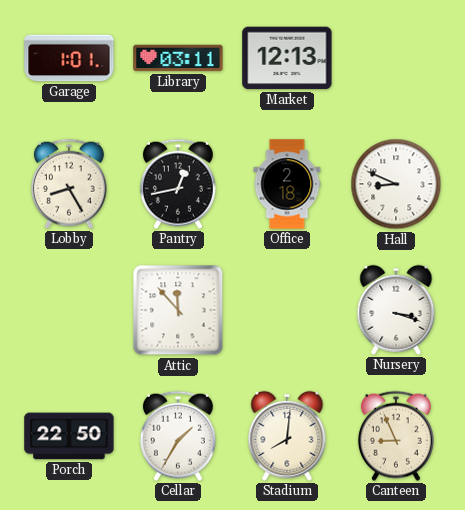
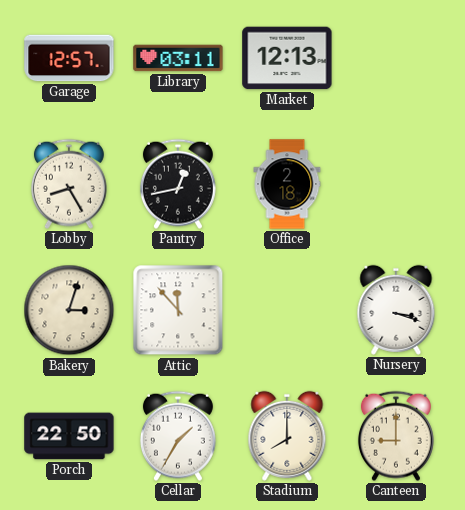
Garage: 1:01 -> 12:57 (69, 58)
Hall: 8:49 -> none (396, 184)
Bakery: none -> 3:03 (69, 310)
Stadium: 8:01 -> 8:00 (287, 436)
Canteen: 8:56 -> 9:00 (396, 436)
